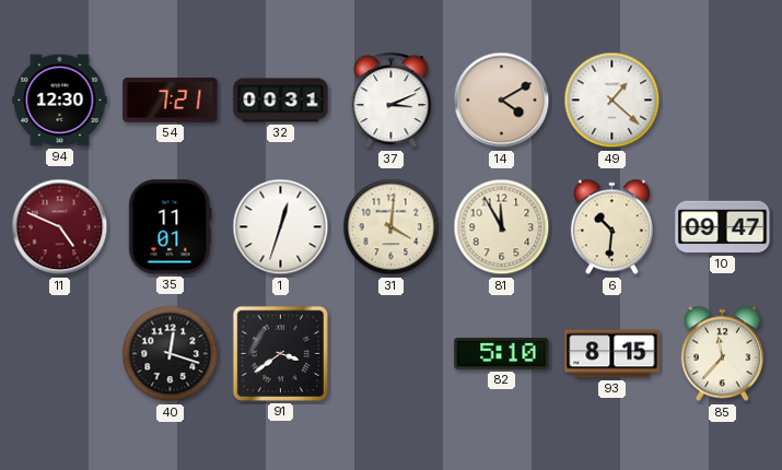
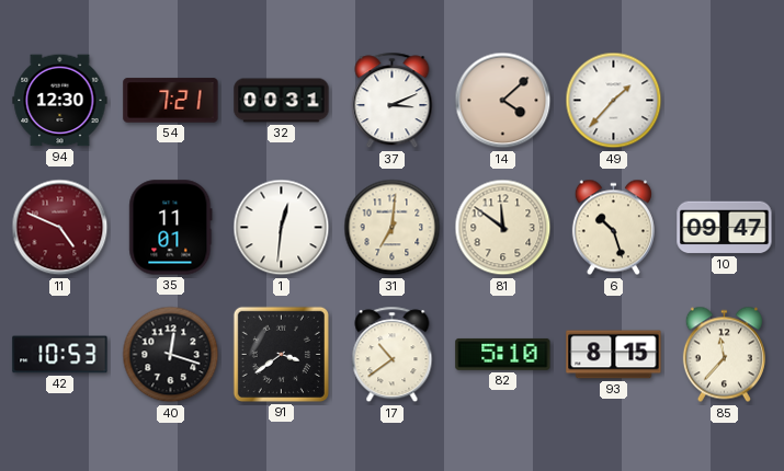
14: 4:10 -> 4:08 (503, 101)
49: 1:22 -> 1:37 (614, 101)
1: 12:33 -> 12:31 (282, 228)
31: 4:01 -> 7:01 (393, 228)
81: 11:55 -> 11:51 (503, 228)
6: 10:31 -> 10:27 (613, 228)
42: none -> 10:53 (60, 355)
17: none -> 10:39 (393, 355)
